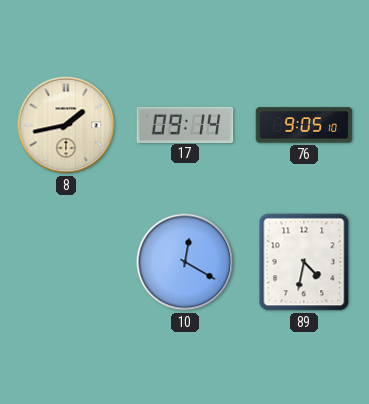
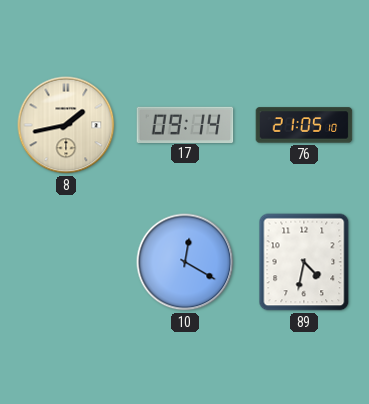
76: 9:05 -> 21:05 (304, 125)
